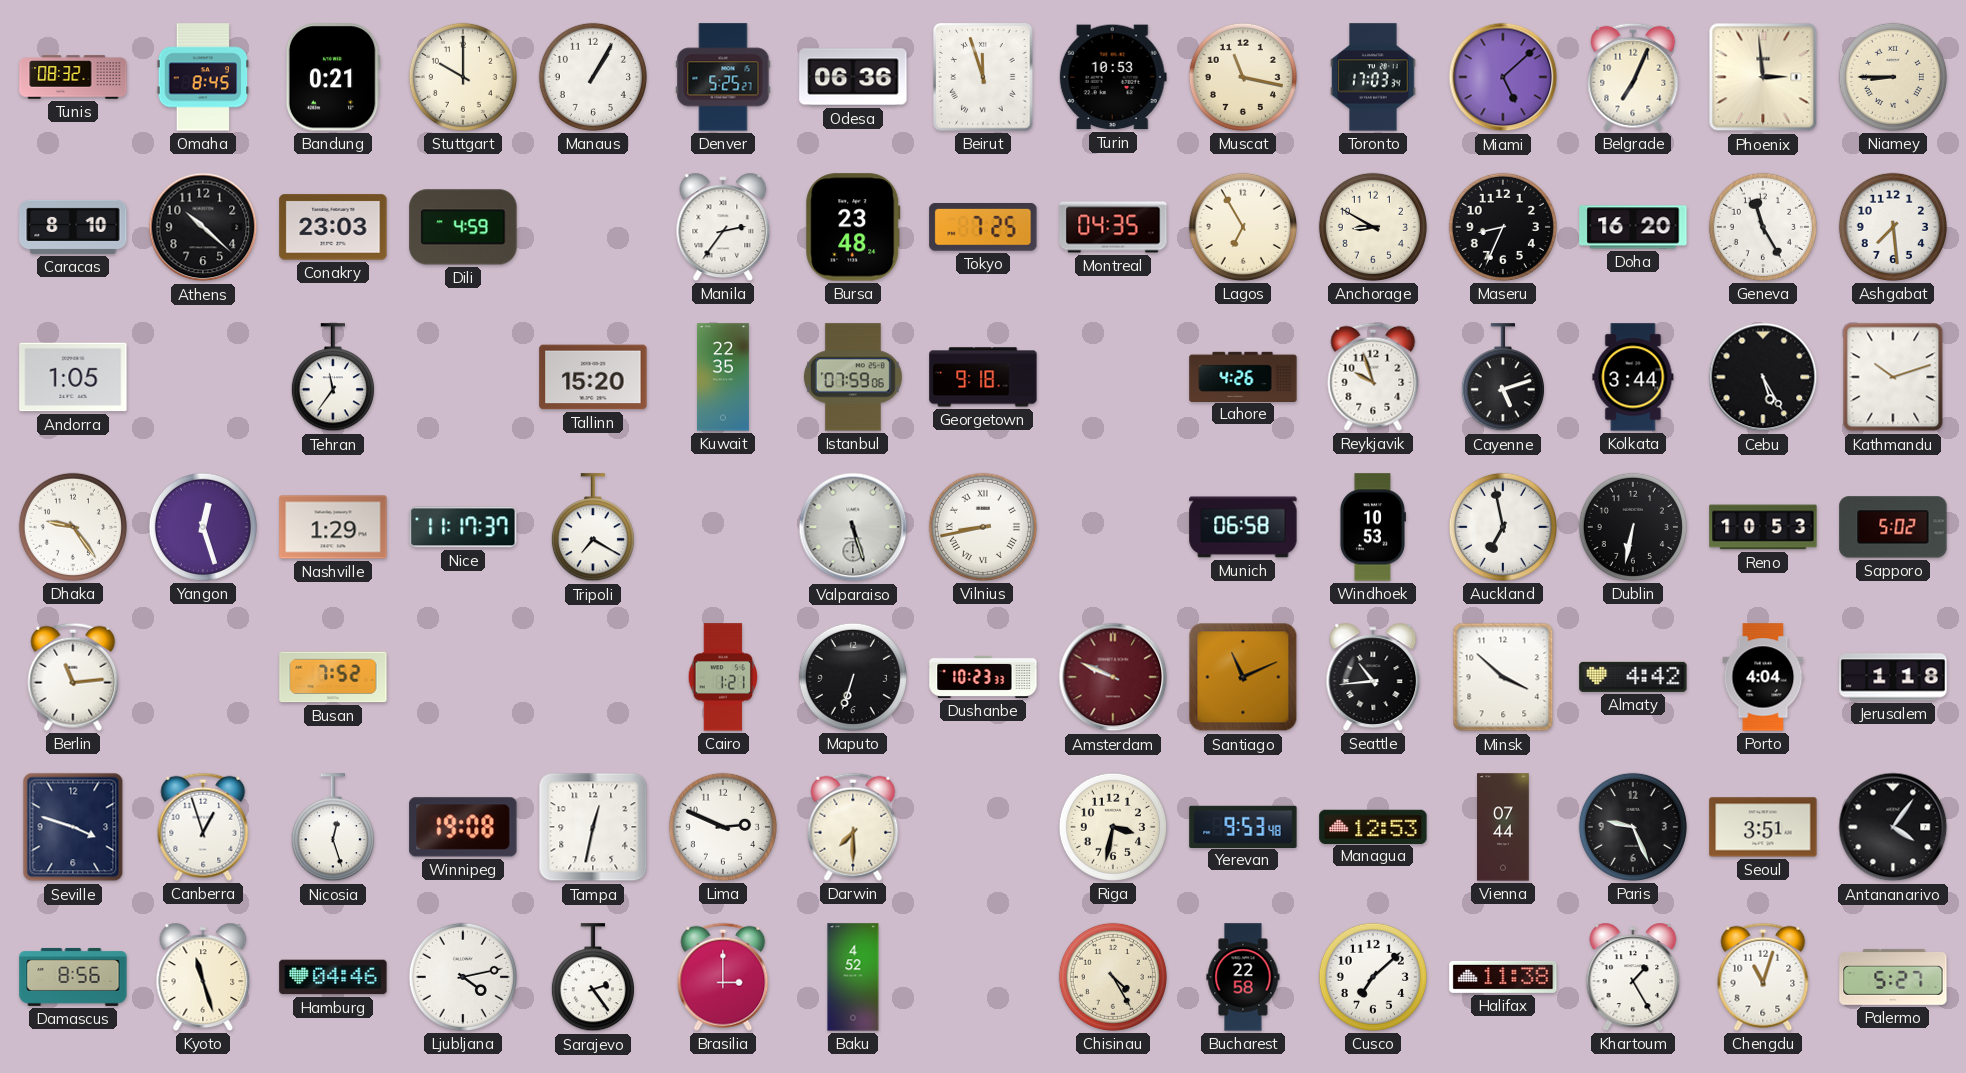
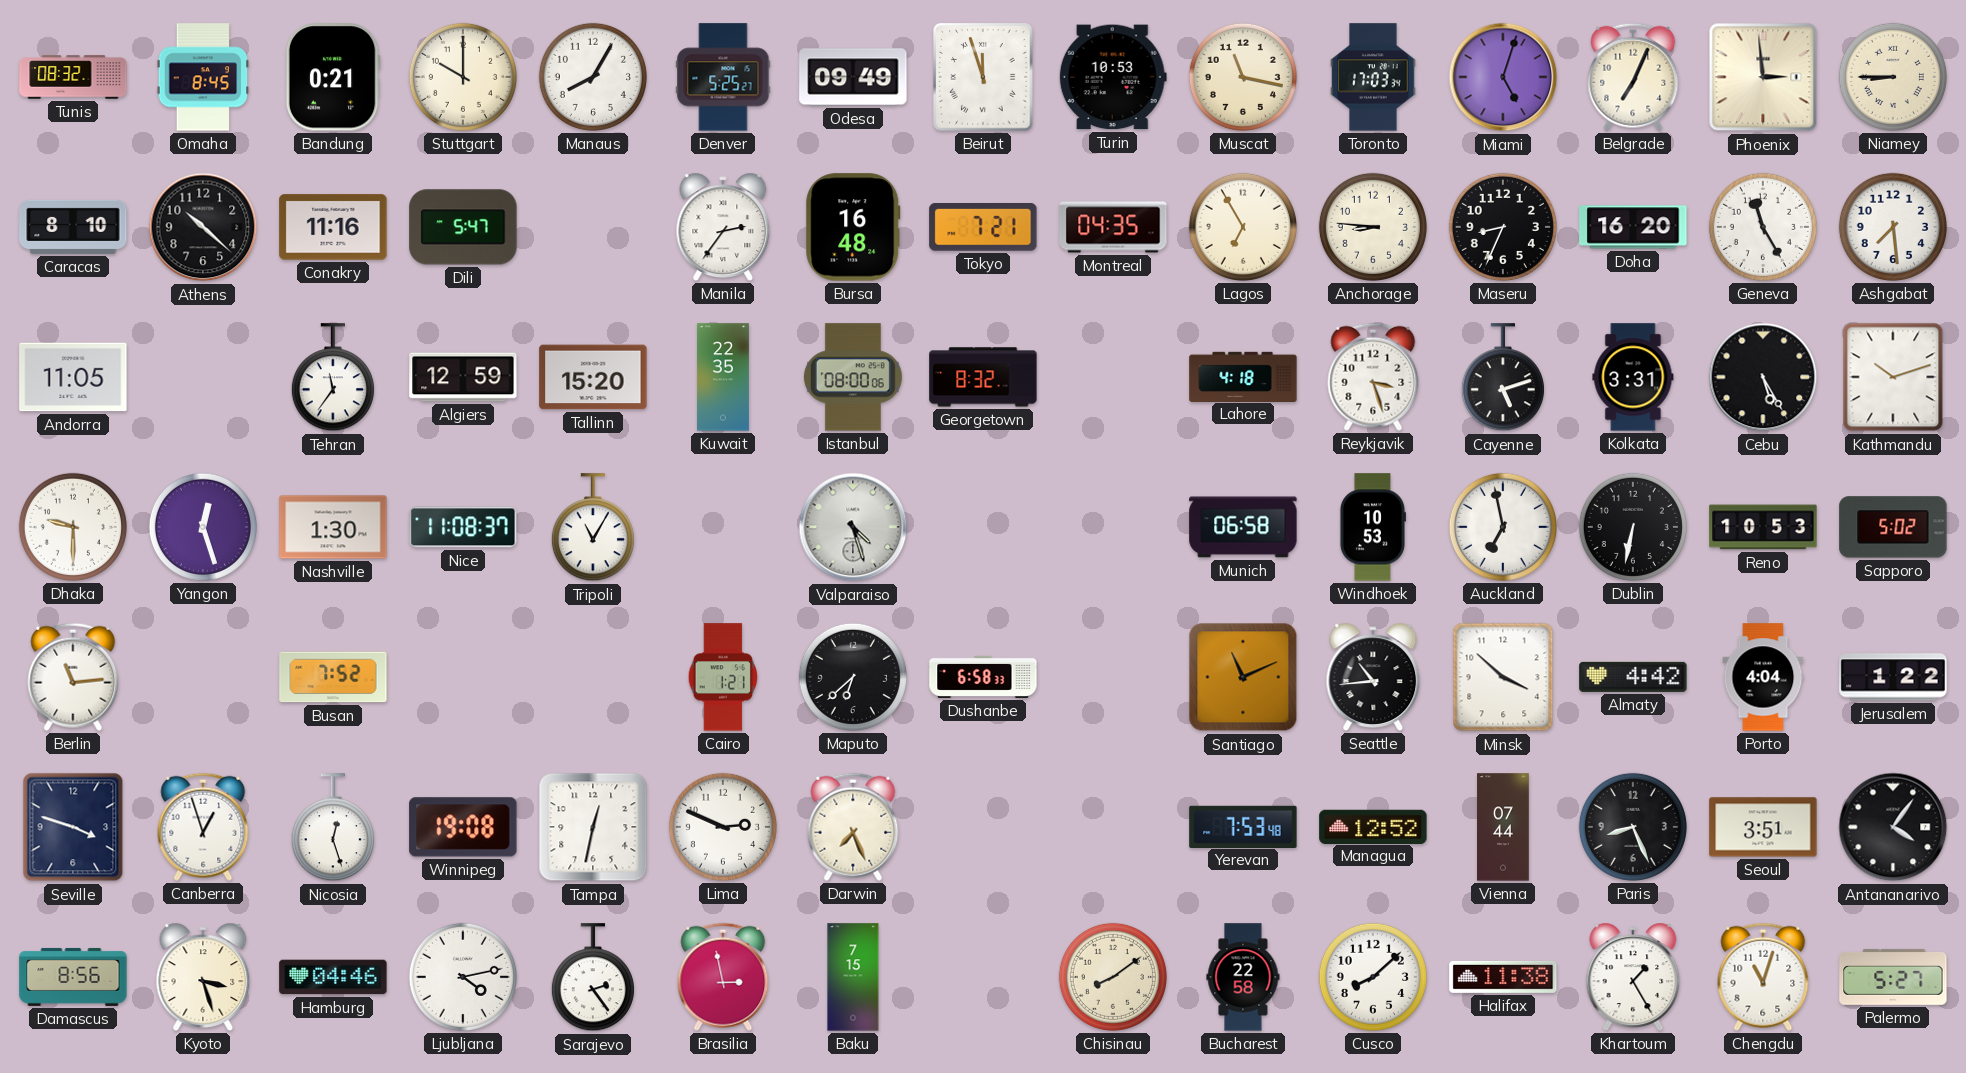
Manaus: 1:05 -> 8:05 (593, 77)
Odesa: 06:36 -> 09:49 (853, 77)
Miami: 5:08 -> 5:03 (1503, 77)
Conakry: 23:03 -> 11:16 (333, 227)
Dili: 4:59 -> 5:47 (463, 227)
Bursa: 23:48 -> 16:48 (853, 227)
Tokyo: 7:25 -> 7:21 (983, 228)
Anchorage: 8:50 -> 8:46 (1373, 227)
Andorra: 1:05 -> 11:05 (73, 377)
Algiers: none -> 12:59 (463, 377)
Istanbul: 07:59 -> 08:00 (853, 377)
Georgetown: 9:18 -> 8:32 (983, 377)
Lahore: 4:26 -> 4:18 (1243, 376)
Reykjavik: 9:57 -> 3:27 (1373, 377)
Kolkata: 3:44 -> 3:31 (1633, 377)
Dhaka: 9:24 -> 9:30 (73, 527)
Nashville: 1:29 -> 1:30 (333, 527)
Nice: 11:17 -> 11:08 (463, 527)
Tripoli: 7:20 -> 11:05 (593, 528)
Valparaiso: 5:27 -> 4:27 (853, 527)
Vilnius: 8:43 -> none (983, 527)
Maputo: 6:33 -> 6:38 (853, 677)
Dushanbe: 10:23 -> 6:58 (983, 677)
Amsterdam: 9:49 -> none (1113, 677)
Jerusalem: 1:18 -> 1:22 (1893, 677)
Darwin: 7:30 -> 7:26 (853, 827)
Riga: 3:32 -> none (1113, 827)
Yerevan: 9:53 -> 7:53 (1243, 826)
Managua: 12:53 -> 12:52 (1373, 826)
Paris: 9:26 -> 8:26 (1633, 827)
Kyoto: 11:27 -> 3:27 (203, 977)
Brasilia: 3:00 -> 2:58 (723, 977)
Baku: 4:52 -> 7:15 (853, 977)
Chisinau: 4:25 -> 8:09 (1113, 977)
Cusco: 7:08 -> 8:08 (1373, 977)
